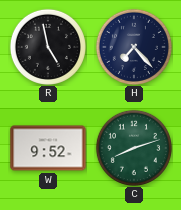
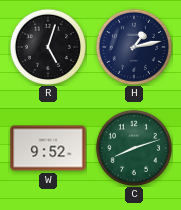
R: 4:58 -> 5:03 (48, 47)
H: 7:23 -> 1:13 (134, 47)
